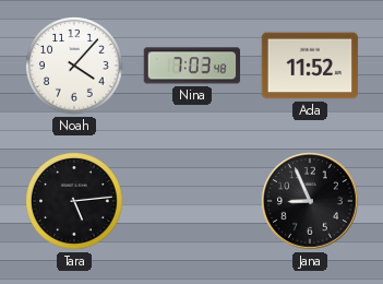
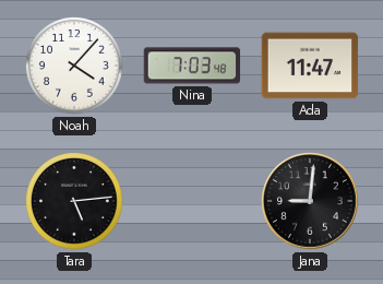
Ada: 11:52 -> 11:47 (310, 66)
Jana: 8:56 -> 9:01 (310, 201)
